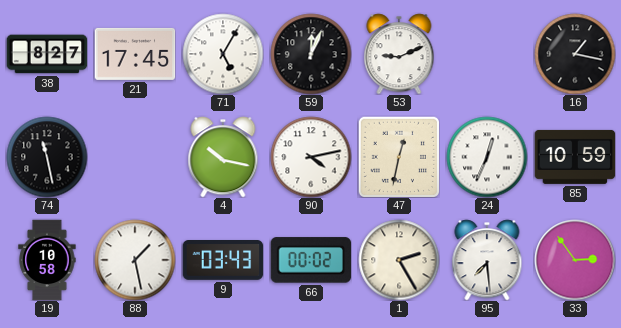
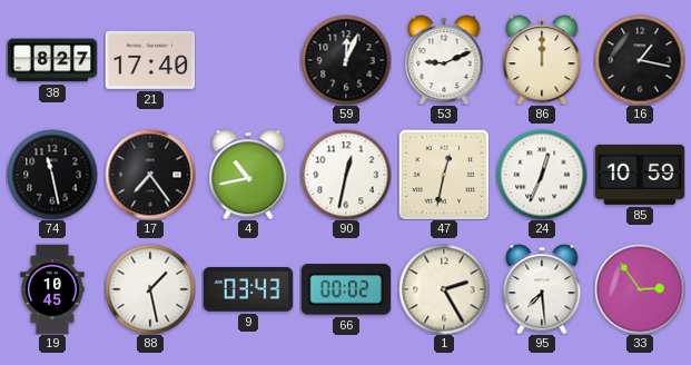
21: 17:45 -> 17:40 (150, 60)
71: 5:05 -> none (223, 54)
86: none -> 12:00 (542, 60)
17: none -> 7:24 (150, 175)
4: 10:17 -> 10:43 (248, 175)
90: 4:13 -> 12:32 (346, 175)
19: 10:58 -> 10:45 (52, 289)
